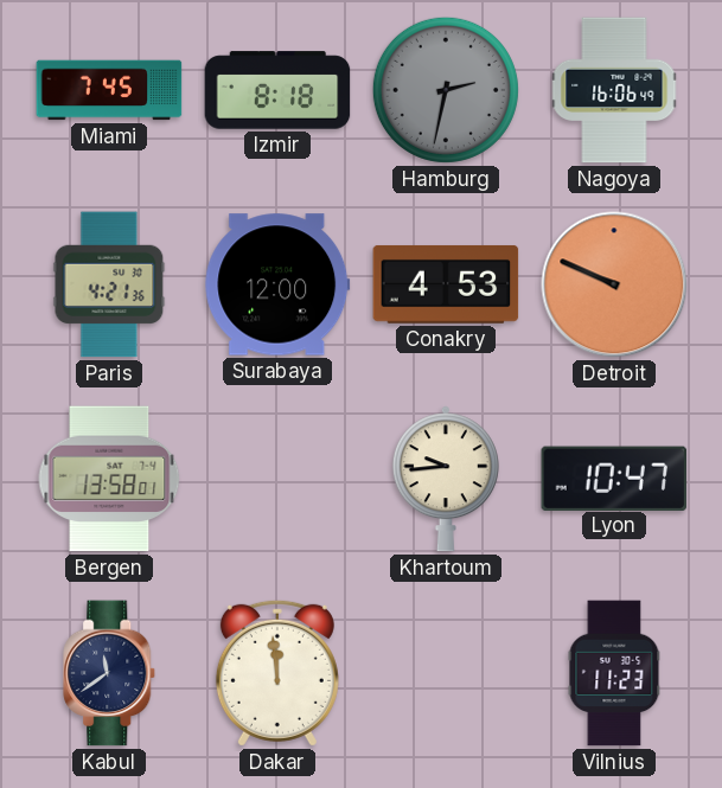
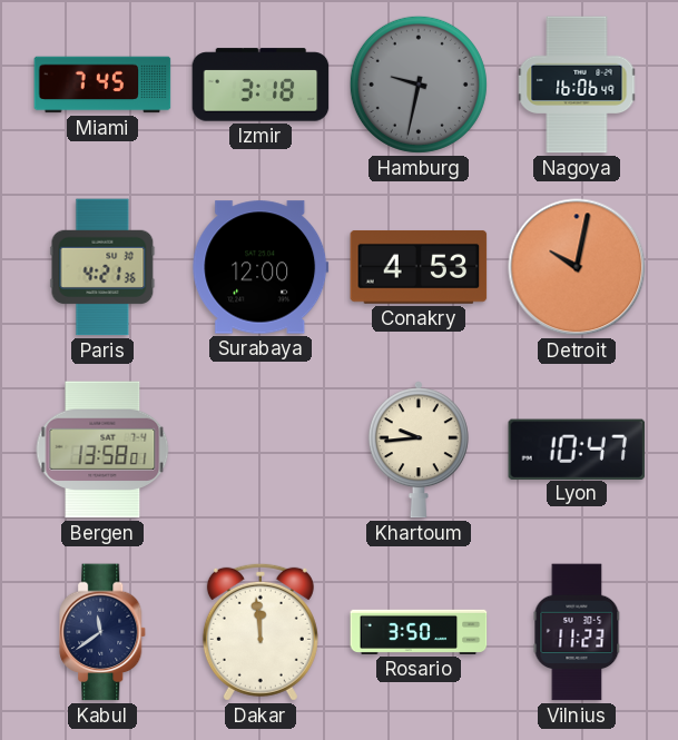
Izmir: 8:18 -> 3:18 (261, 85)
Hamburg: 2:32 -> 9:32 (419, 85)
Detroit: 9:49 -> 10:02 (577, 267)
Rosario: none -> 3:50 (419, 632)
